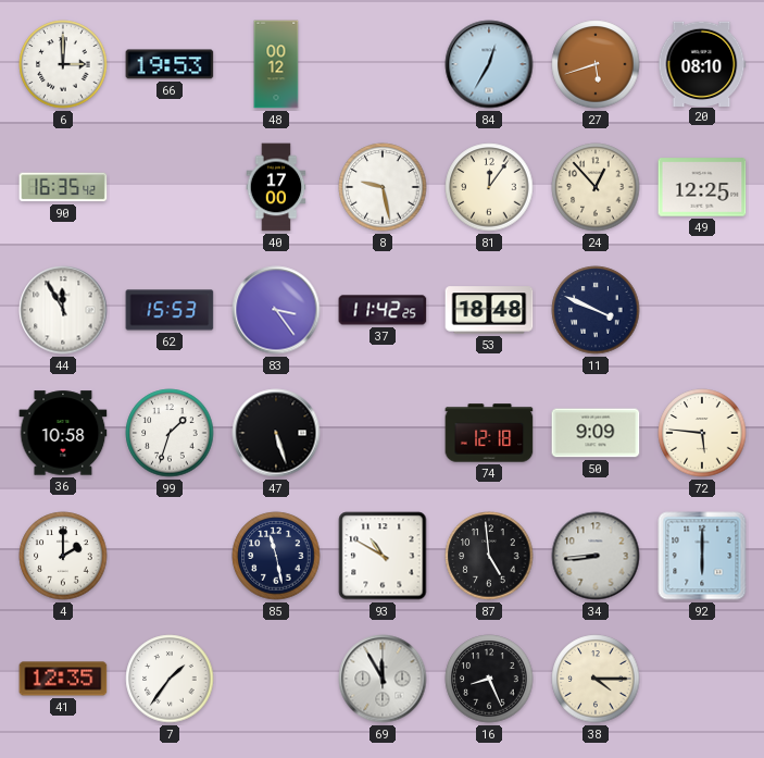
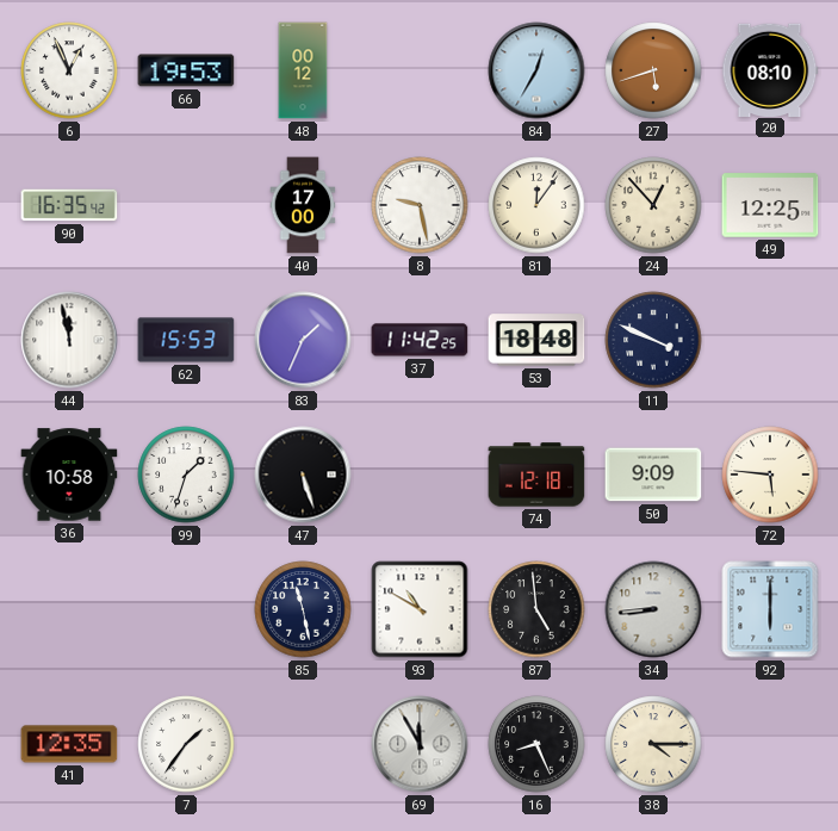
6: 3:00 -> 12:56 (69, 70)
44: 11:55 -> 11:58 (69, 340)
83: 3:24 -> 1:34 (303, 340)
4: 2:00 -> none (63, 556)
